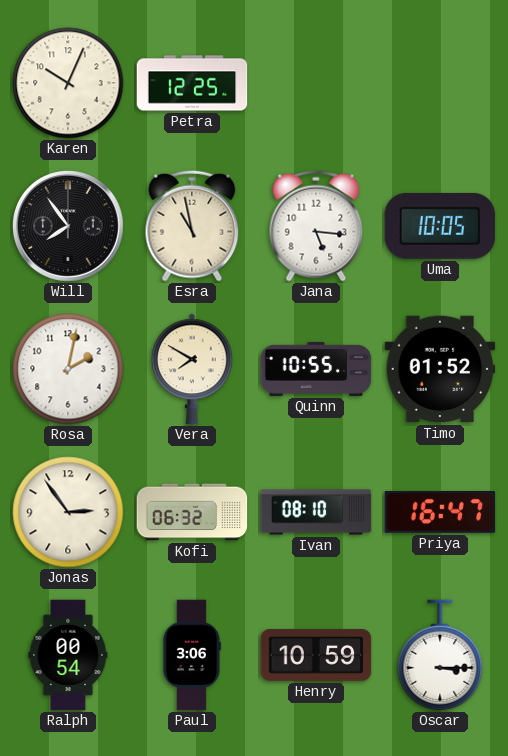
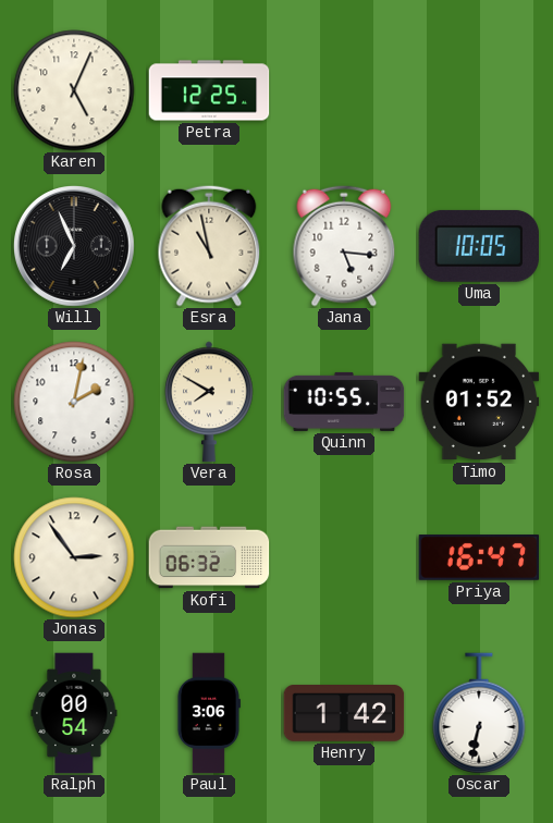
Karen: 10:04 -> 5:04 (74, 90)
Will: 7:54 -> 6:56 (75, 247)
Ivan: 08:10 -> none (316, 512)
Henry: 10:59 -> 1:42 (344, 714)
Oscar: 3:15 -> 6:32 (479, 713)
